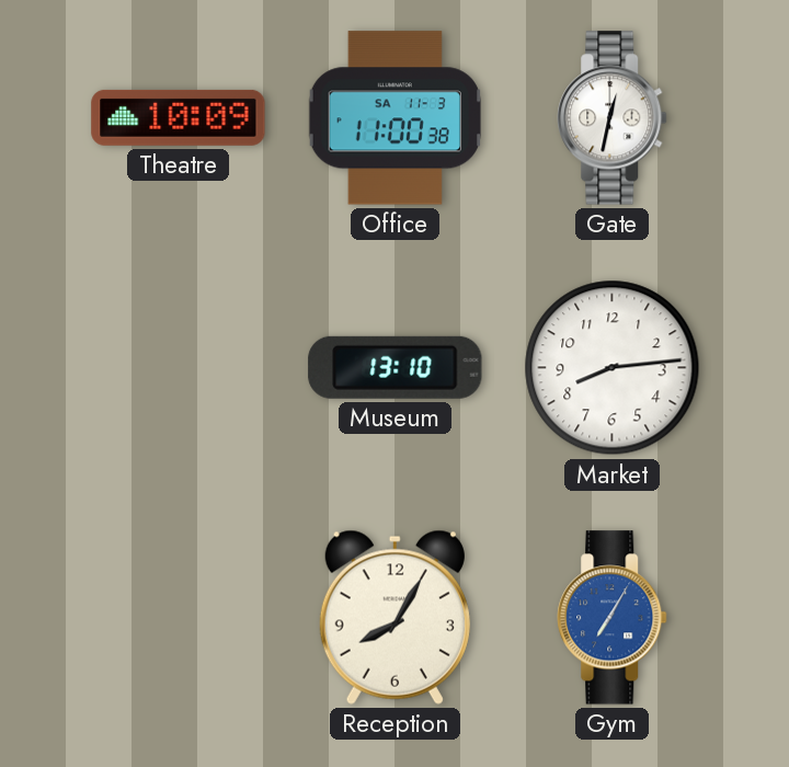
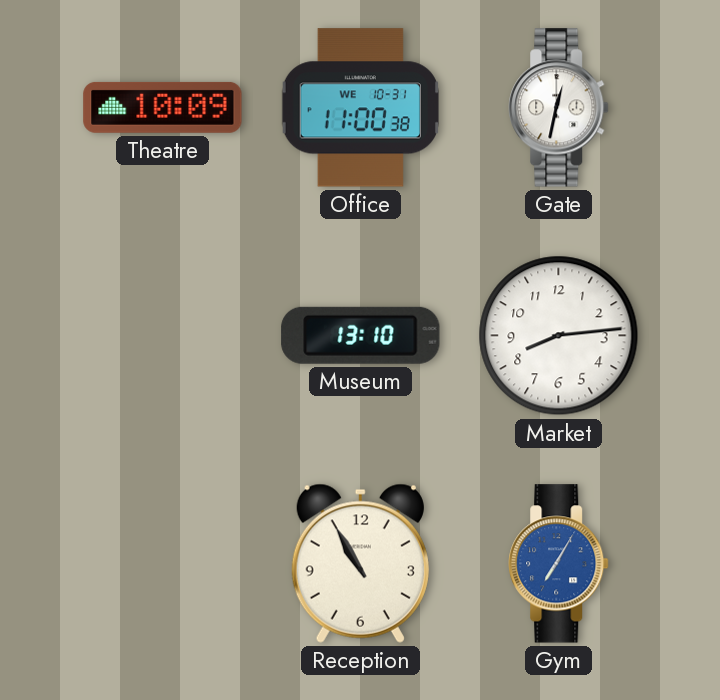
Office date: SA 11-3 -> WE 10-31 (360, 108)
Reception: 8:05 -> 10:55 (360, 563)
